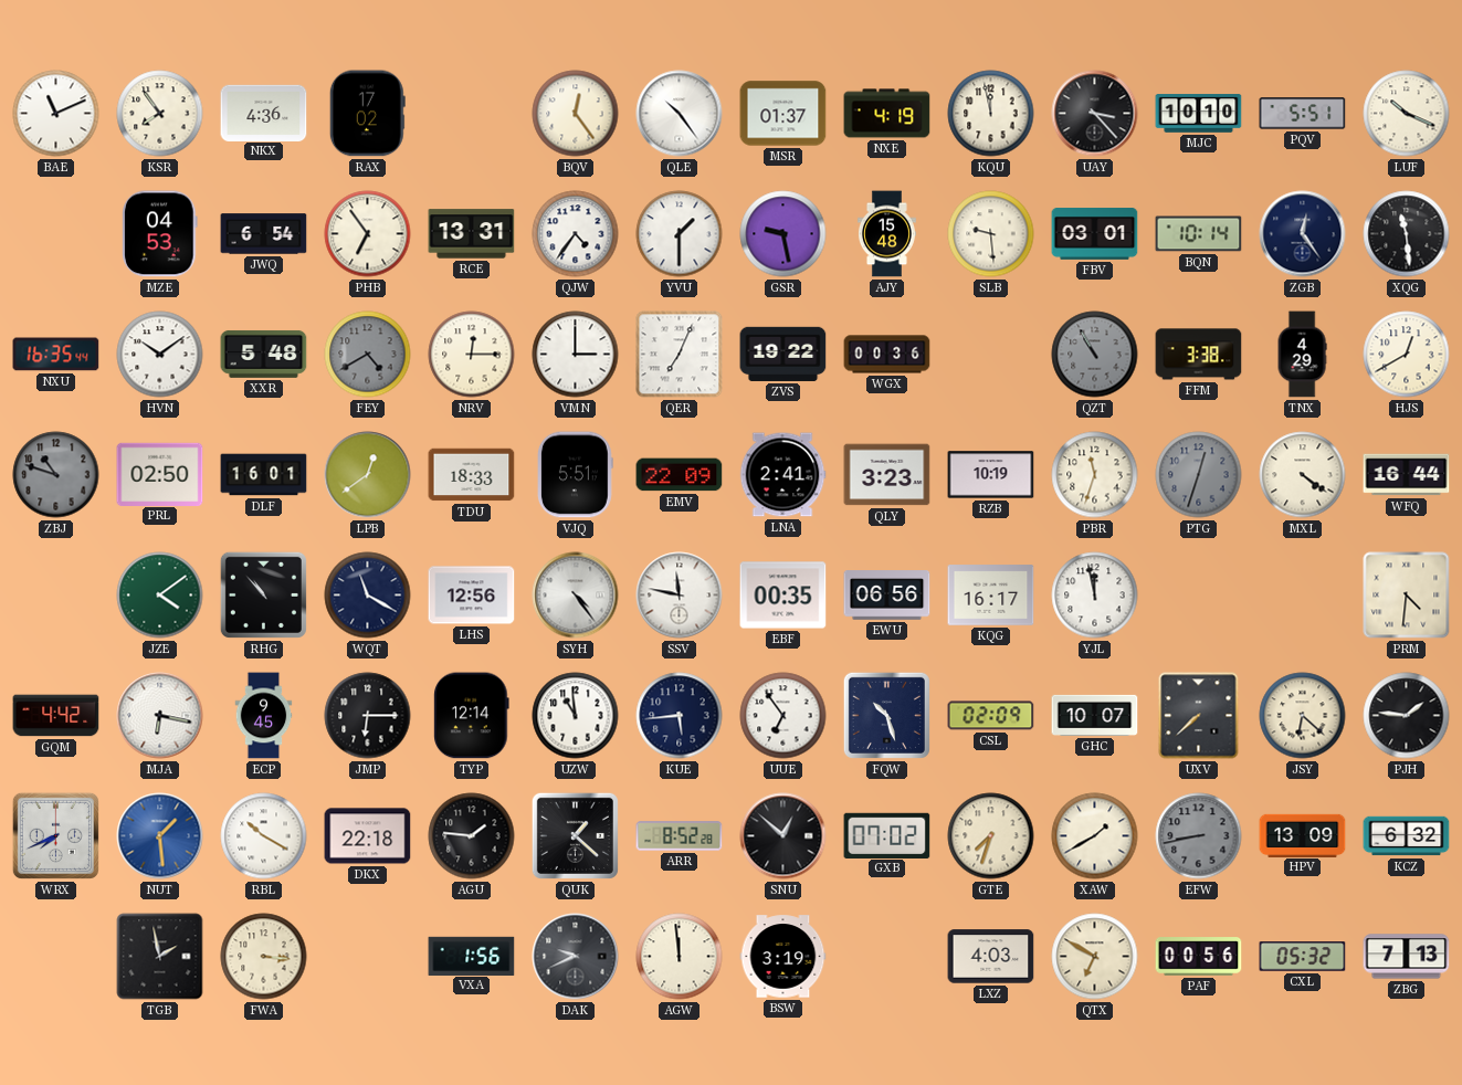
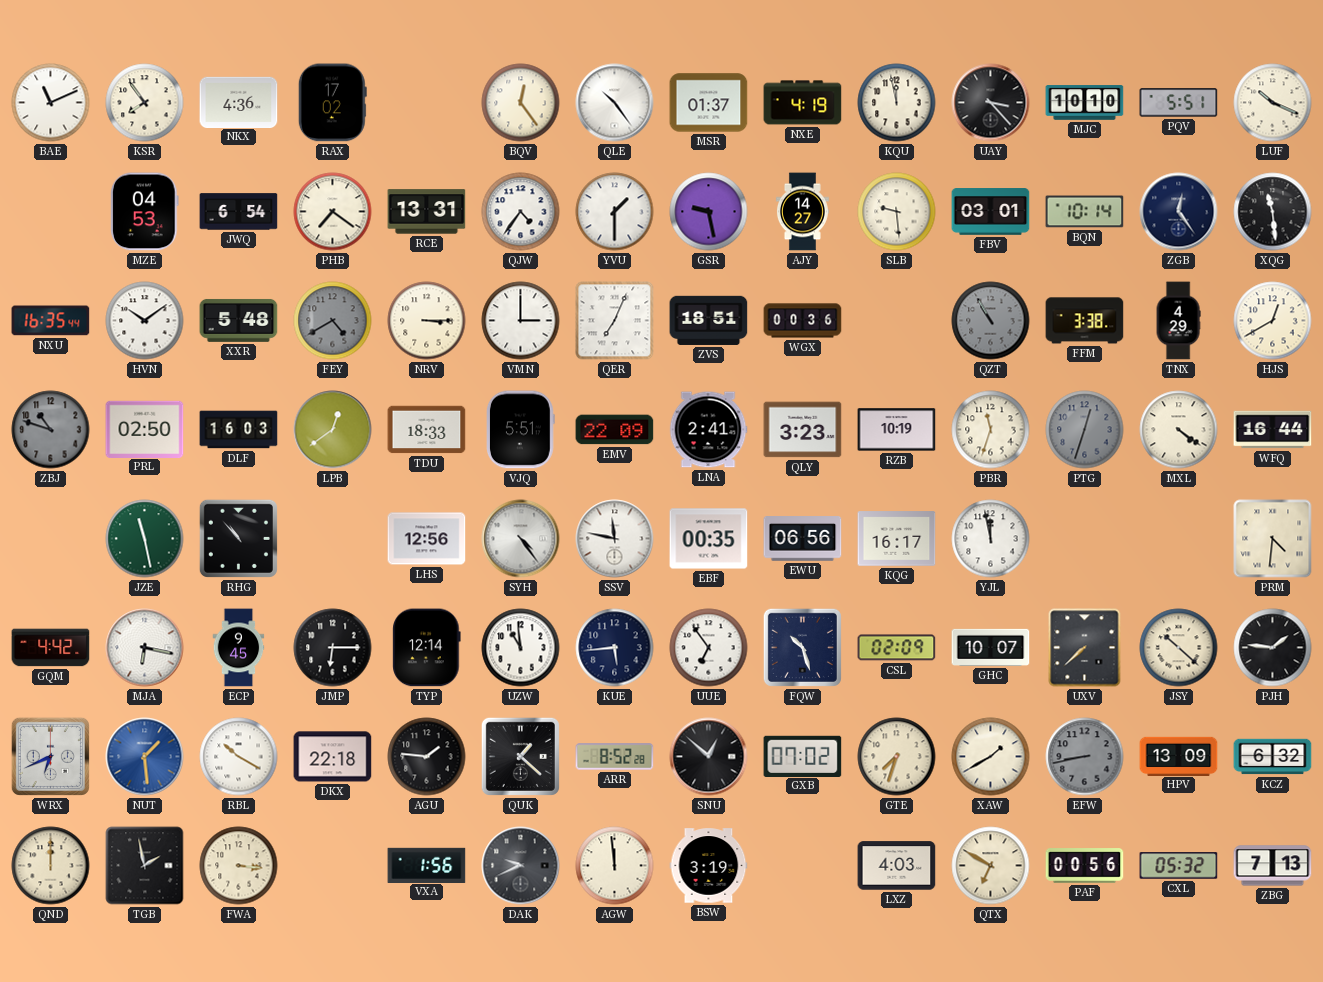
PHB: 6:54 -> 7:21 (333, 212)
AJY: 15:48 -> 14:27 (802, 212)
NRV: 12:15 -> 3:15 (427, 321)
ZVS: 19:22 -> 18:51 (709, 320)
DLF: 16:01 -> 16:03 (239, 430)
JZE: 4:09 -> 11:28 (145, 539)
WQT: 11:20 -> none (368, 596)
JSY: 6:22 -> 10:22 (1179, 648)
WRX: 7:41 -> 6:41 (50, 756)
QND: none -> 12:00 (51, 866)
